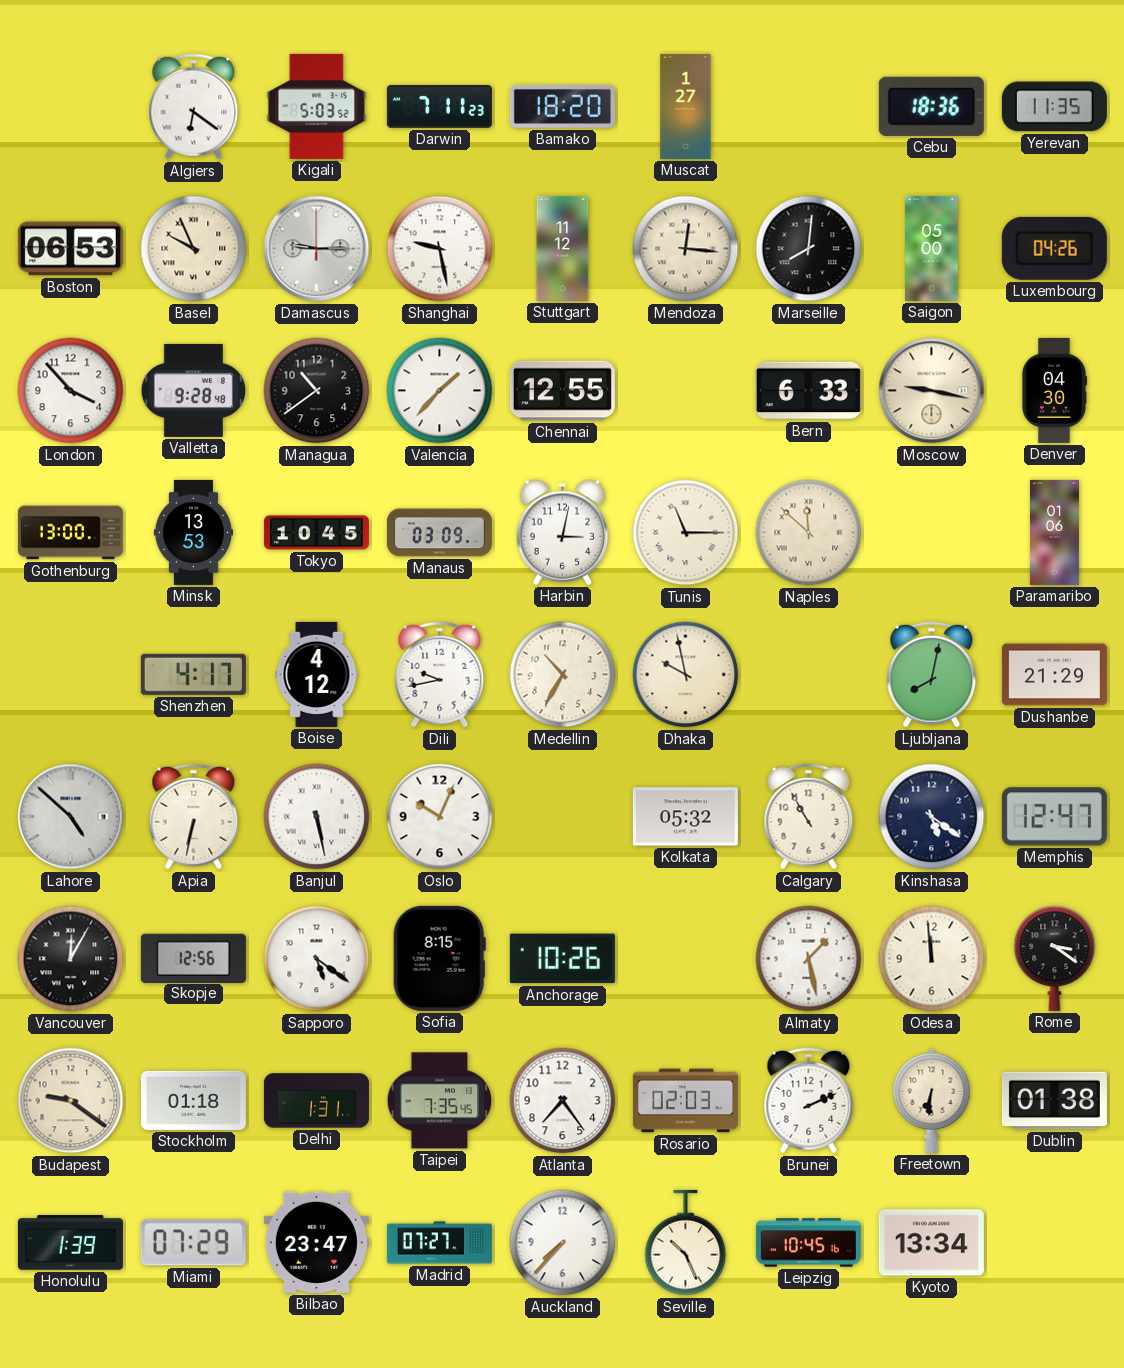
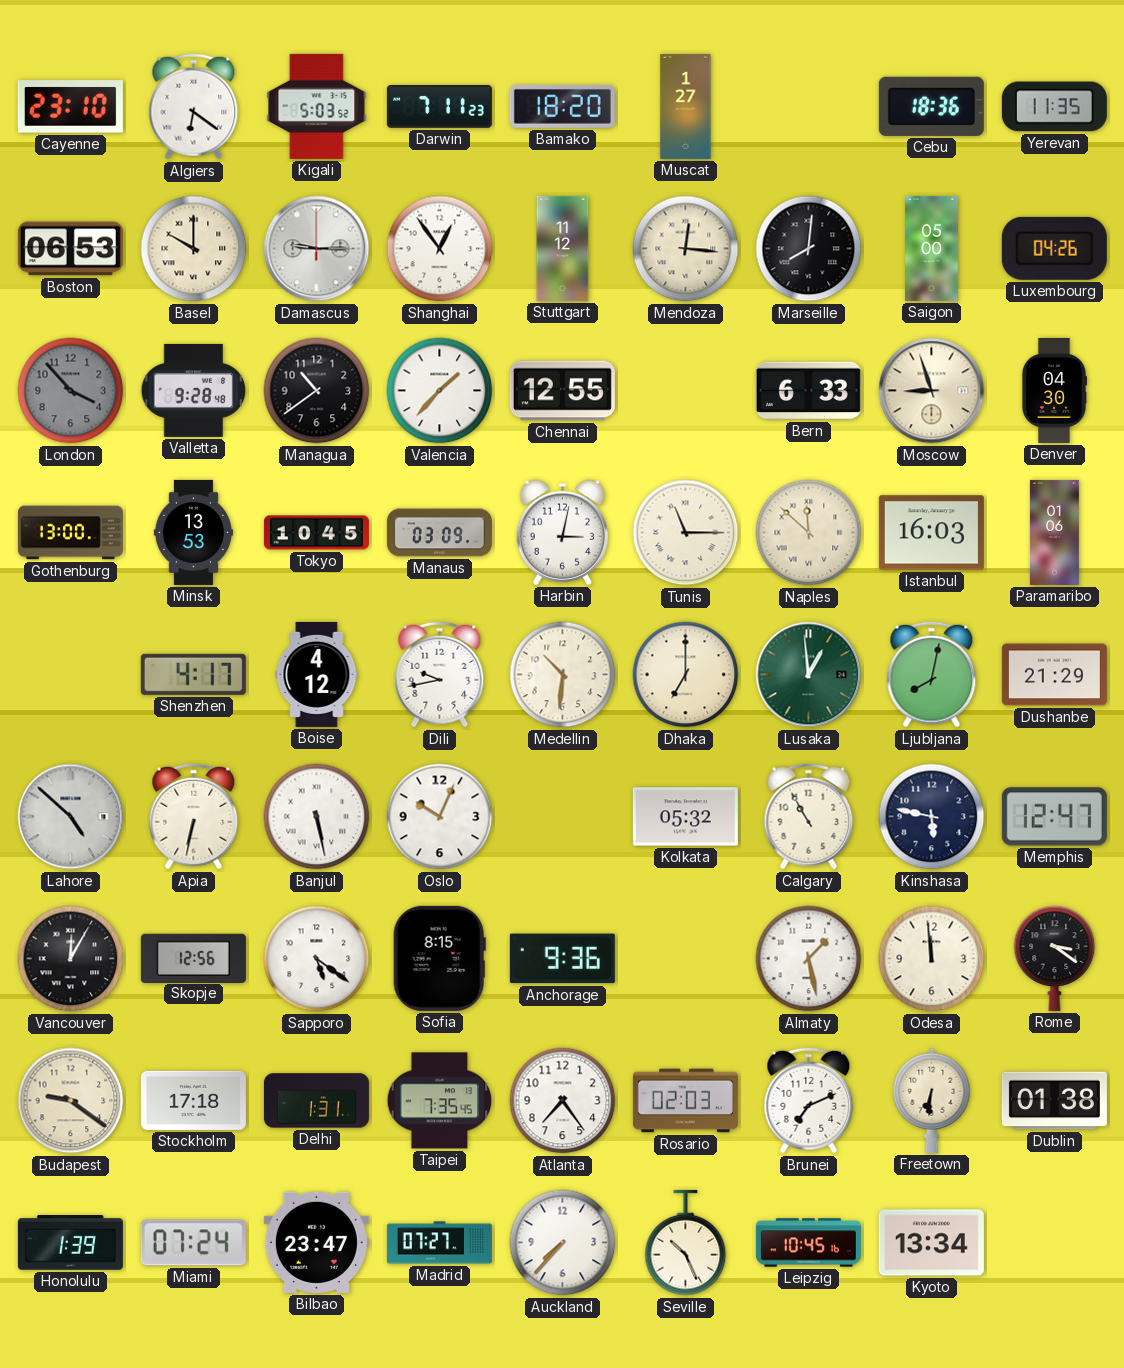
Cayenne: none -> 23:10 (70, 107)
Basel: 9:56 -> 10:00 (194, 249)
Shanghai: 9:28 -> 12:54 (440, 249)
London dial: white -> grey (71, 391)
Moscow: 9:17 -> 8:57 (932, 391)
Istanbul: none -> 16:03 (931, 533)
Medellin: 10:35 -> 10:31 (563, 675)
Dhaka: 9:58 -> 7:00 (686, 675)
Lusaka: none -> 12:59 (809, 675)
Kinshasa: 5:21 -> 5:47 (932, 817)
Anchorage: 10:26 -> 9:36 (562, 959)
Stockholm: 01:18 -> 17:18 (193, 1100)
Brunei: 2:11 -> 7:11 (809, 1101)
Miami: 07:29 -> 07:24 (193, 1243)
